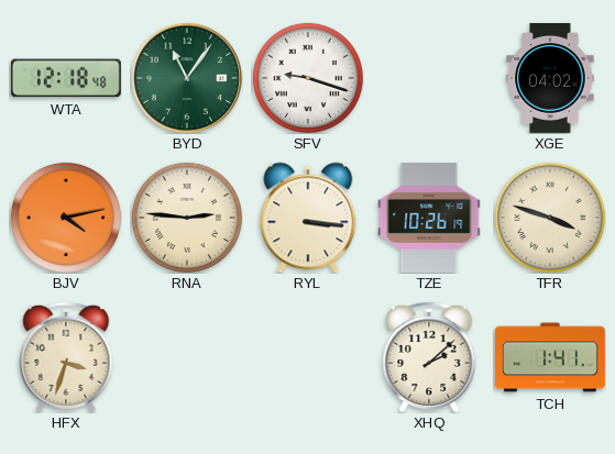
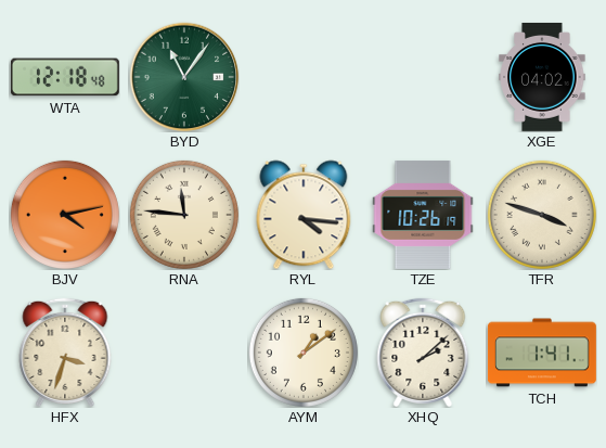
SFV: 9:18 -> none (308, 78)
RNA: 2:46 -> 11:46 (184, 215)
RYL: 3:16 -> 4:16 (304, 215)
AYM: none -> 1:09 (304, 353)
